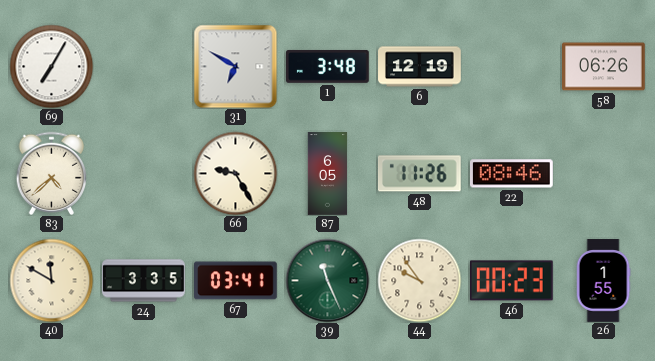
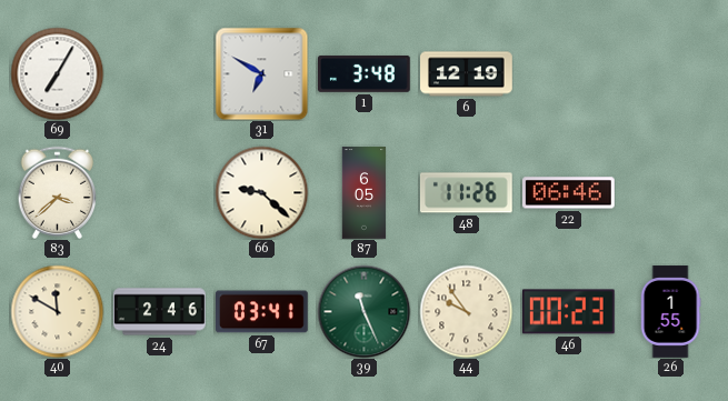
58: 06:26 -> none (604, 67)
83: 4:38 -> 3:38 (58, 192)
66: 9:25 -> 9:22 (261, 192)
22: 08:46 -> 06:46 (569, 193)
24: 3:35 -> 2:46 (160, 312)
